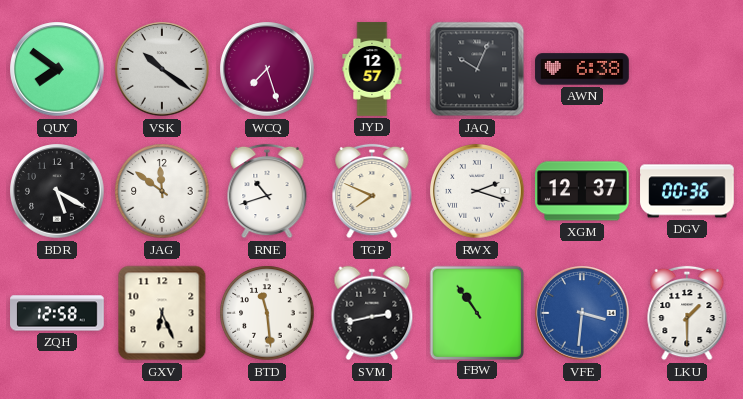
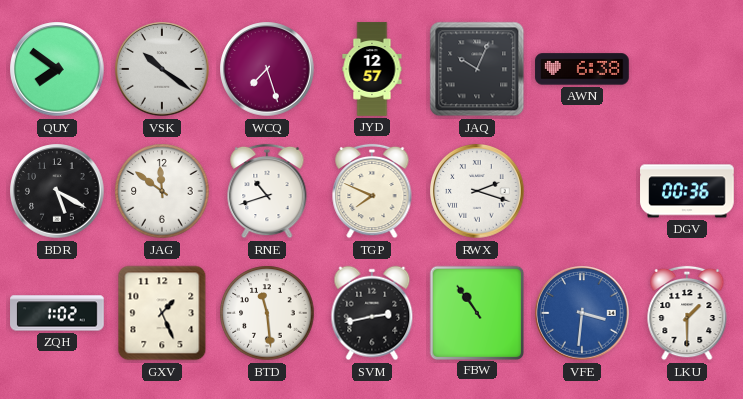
XGM: 12:37 -> none (583, 191)
ZQH: 12:58 -> 1:02 (57, 313)
GXV: 6:26 -> 1:26 (162, 313)
